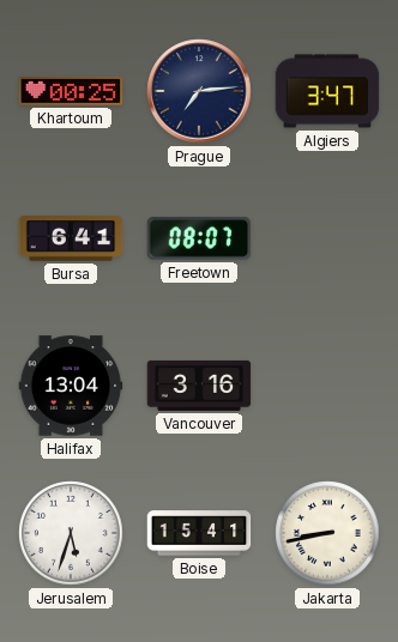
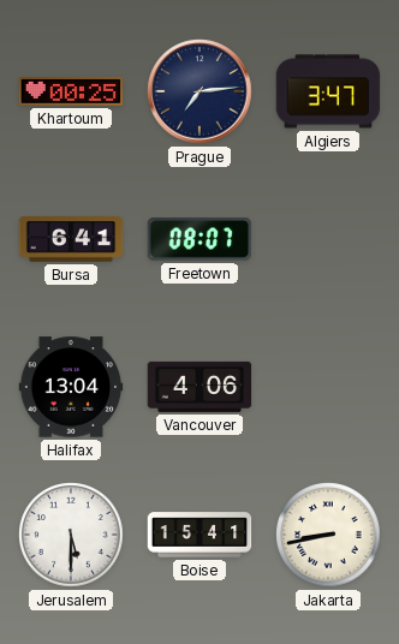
Vancouver: 3:16 -> 4:06 (199, 387)
Jerusalem: 5:33 -> 5:30 (71, 535)
